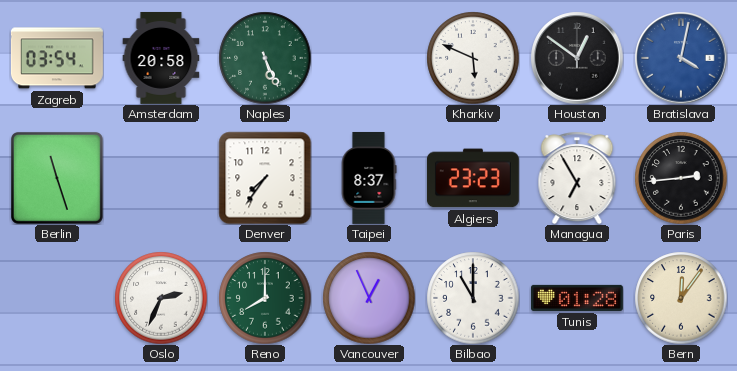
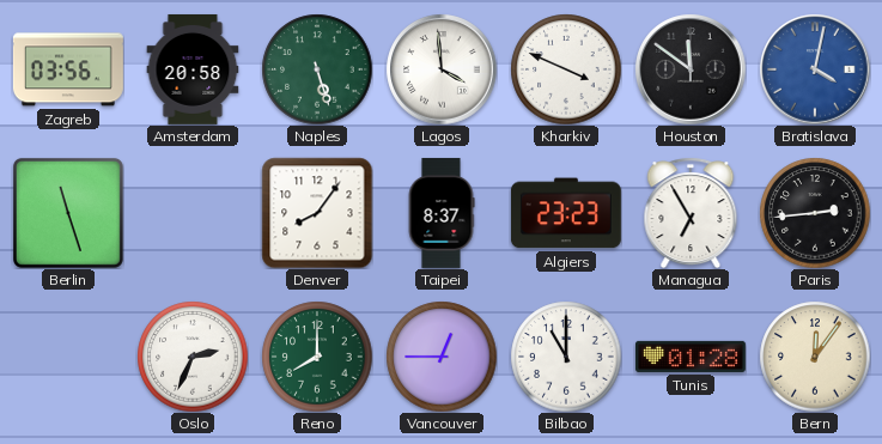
Zagreb: 03:54 -> 03:56 (68, 69)
Naples: 5:26 -> 5:27 (317, 69)
Lagos: none -> 3:59 (442, 69)
Kharkiv: 5:49 -> 3:49 (566, 69)
Houston: 12:51 -> 11:51 (691, 69)
Denver: 7:36 -> 8:06 (317, 213)
Vancouver: 12:56 -> 12:45 (442, 357)
